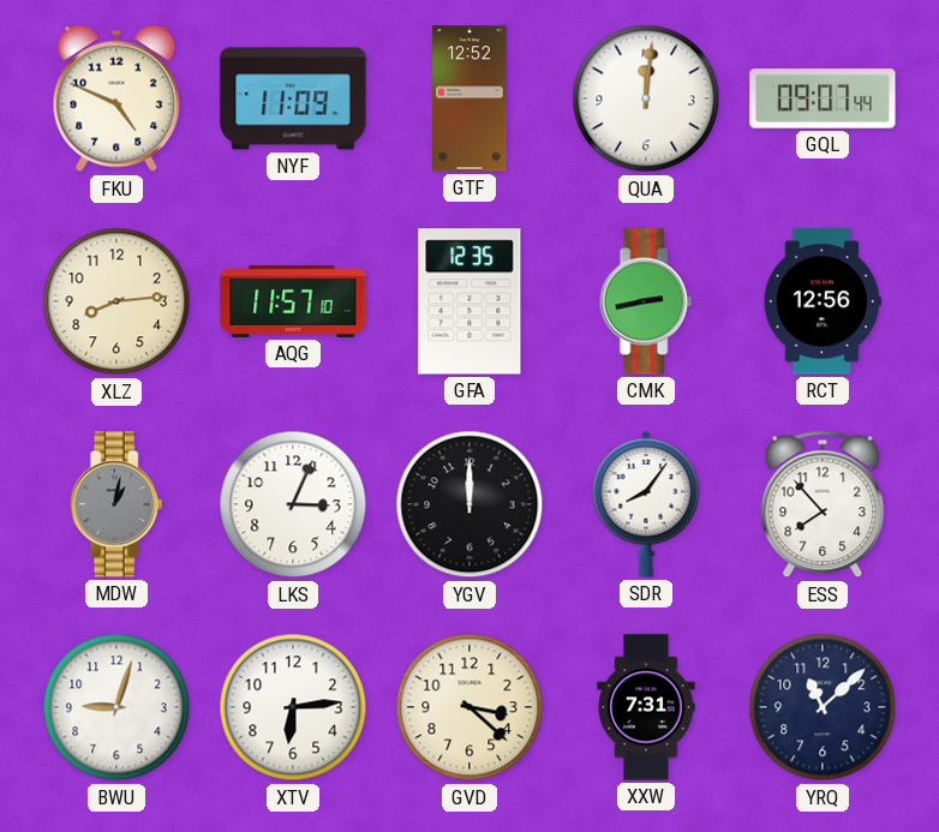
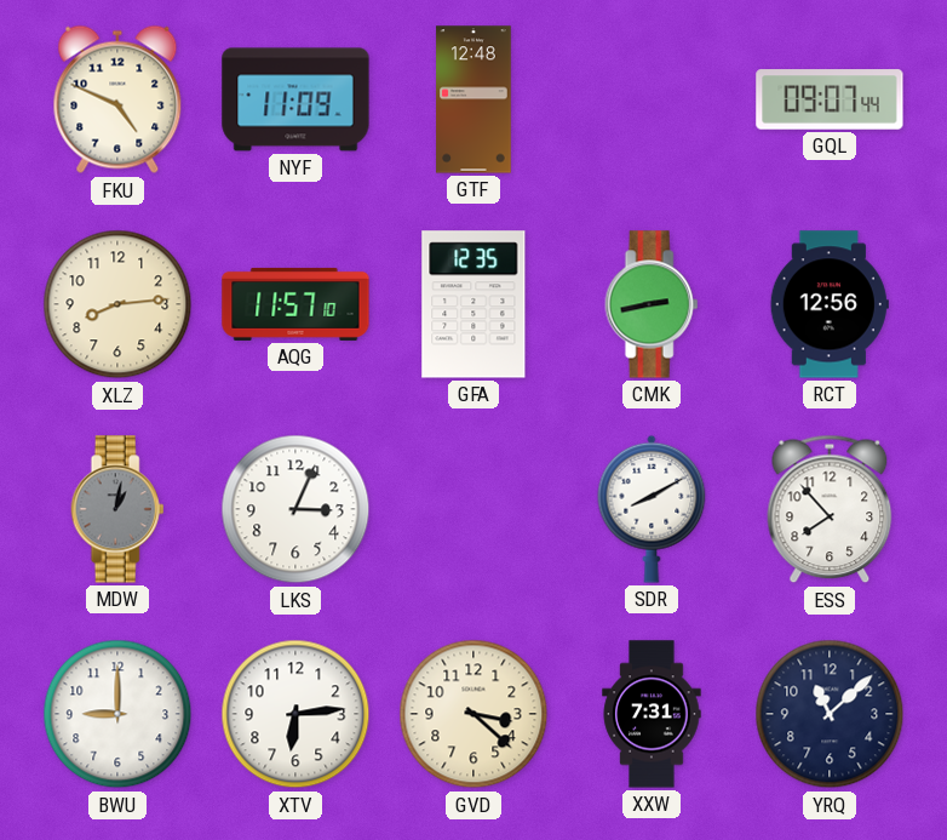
GTF: 12:52 -> 12:48 (473, 99)
QUA: 12:01 -> none (646, 98)
YGV: 12:00 -> none (469, 504)
SDR: 8:06 -> 8:10 (652, 509)
BWU: 9:03 -> 9:00 (117, 714)
